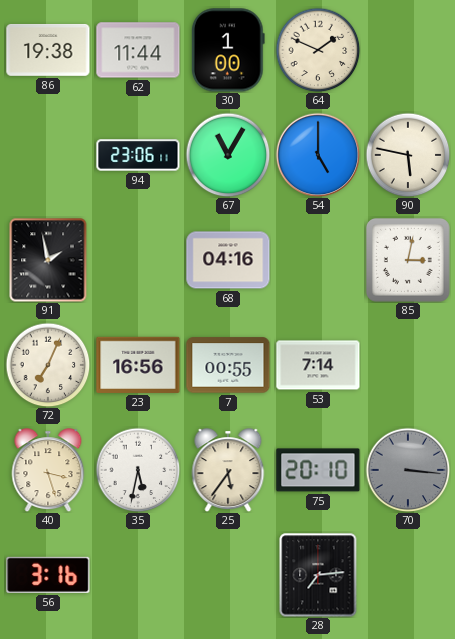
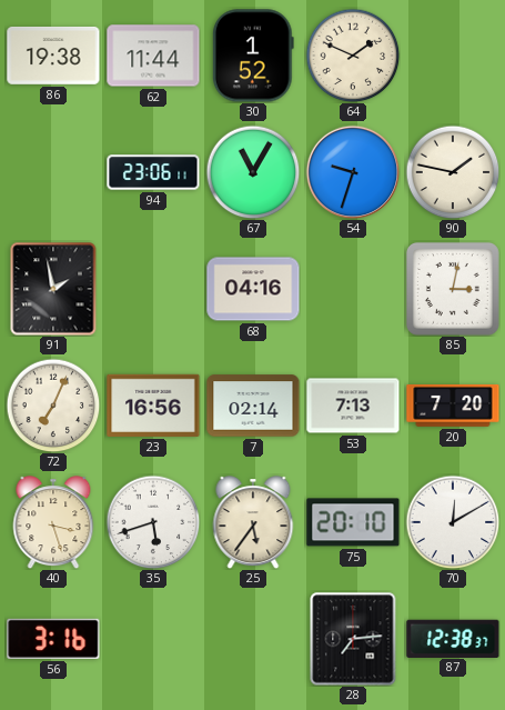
30: 1:00 -> 1:52 (253, 56)
54: 5:00 -> 9:33 (353, 172)
90: 5:47 -> 1:47 (453, 172)
7: 00:55 -> 02:14 (253, 406)
53: 7:14 -> 7:13 (353, 406)
20: none -> 7:20 (453, 406)
35: 5:32 -> 5:42 (153, 522)
70: 3:16 -> 12:10 (453, 522)
70 dial: grey -> white (453, 522)
87: none -> 12:38 (453, 638)
